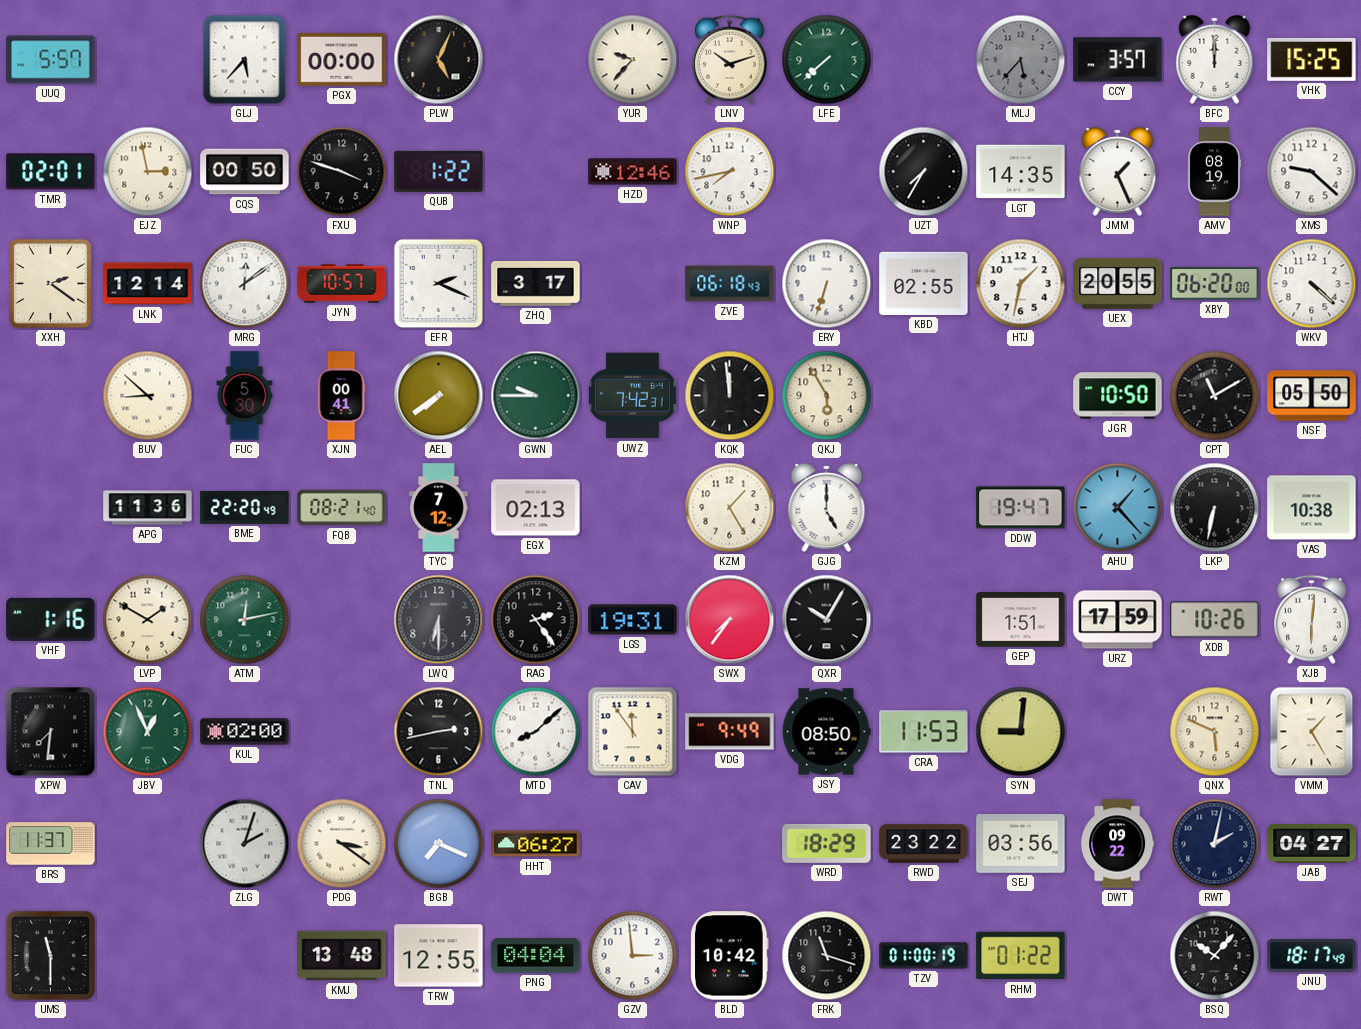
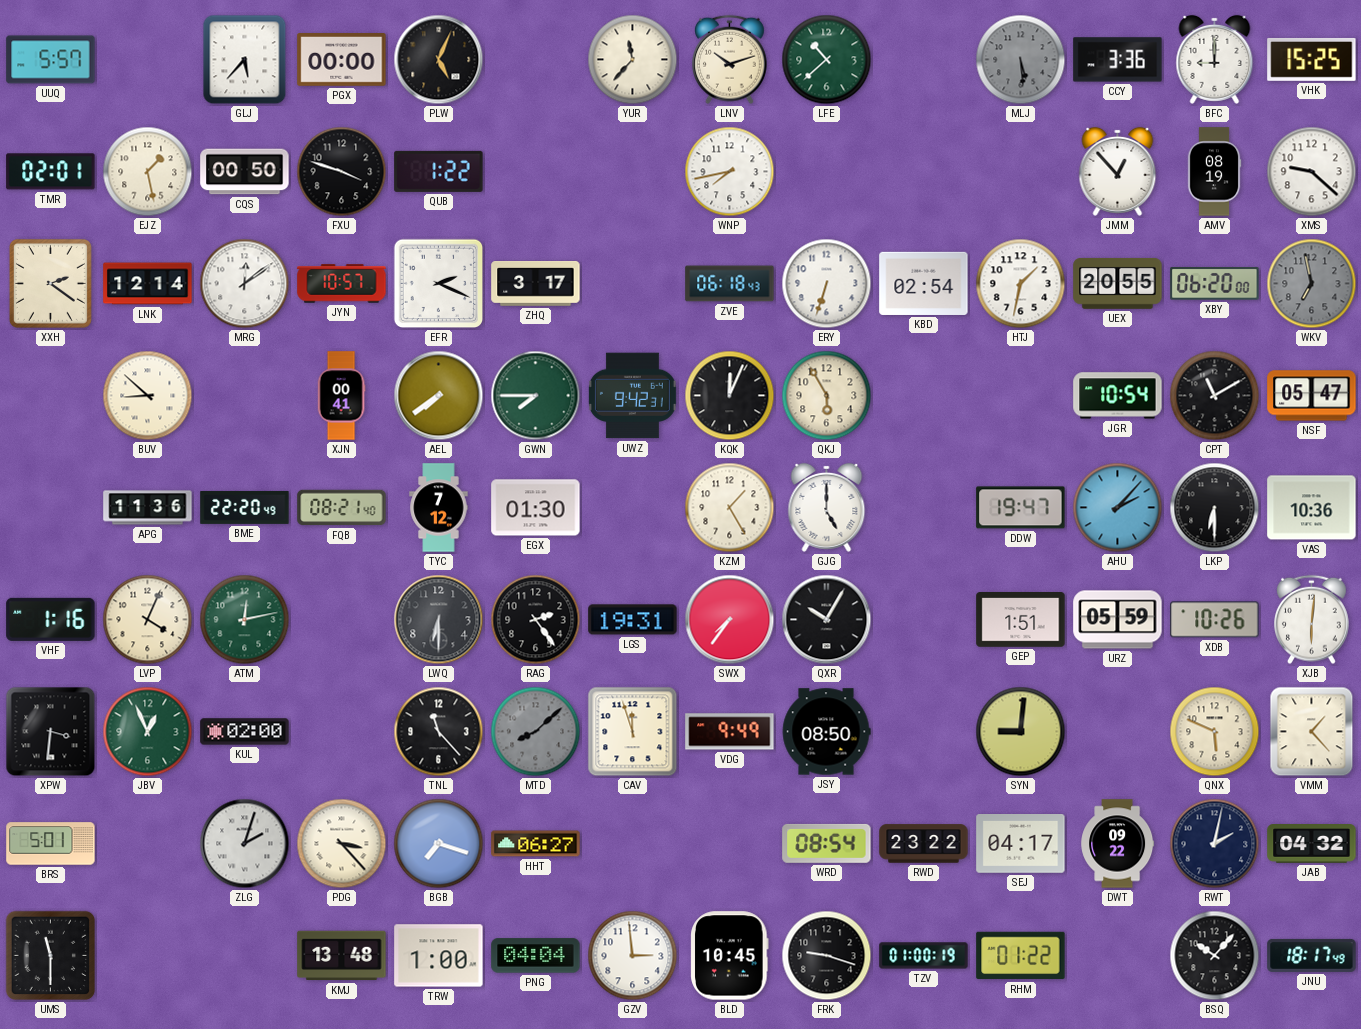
YUR: 9:37 -> 11:37 (633, 60)
LFE: 7:38 -> 10:38 (827, 60)
MLJ: 5:37 -> 5:29 (1021, 60)
CCY: 3:57 -> 3:36 (1118, 60)
BFC: 12:00 -> 9:00 (1215, 59)
EJZ: 2:58 -> 1:28 (148, 172)
HZD: 12:46 -> none (633, 172)
UZT: 7:35 -> none (924, 172)
LGT: 14:35 -> none (1021, 172)
JMM: 1:26 -> 12:53 (1118, 171)
KBD: 02:55 -> 02:54 (924, 283)
WKV: 4:22 -> 6:58 (1312, 284)
WKV dial: white -> grey (1312, 284)
FUC: 5:30 -> none (245, 396)
GWN: 9:45 -> 7:45 (536, 396)
UWZ: 7:42 -> 9:42 (632, 396)
KQK: 11:59 -> 12:04 (730, 396)
JGR: 10:50 -> 10:54 (1118, 396)
NSF: 05:50 -> 05:47 (1312, 396)
EGX: 02:13 -> 01:30 (536, 508)
AHU: 1:23 -> 2:07 (1118, 508)
LKP: 6:32 -> 6:30 (1215, 508)
VAS: 10:38 -> 10:36 (1312, 508)
LVP: 1:50 -> 4:04 (148, 620)
URZ: 17:59 -> 05:59 (1118, 620)
XPW: 7:31 -> 3:31 (51, 732)
TNL: 2:43 -> 11:23 (439, 732)
MTD dial: white -> grey (536, 732)
CAV: 11:54 -> 11:57 (633, 732)
CRA: 11:53 -> none (924, 732)
VMM: 1:25 -> 1:23 (1312, 732)
BRS: 11:37 -> 5:01 (51, 844)
PDG: 3:21 -> 3:23 (342, 844)
BGB: 7:19 -> 7:18 (439, 844)
WRD: 18:29 -> 08:54 (827, 843)
SEJ: 03:56 -> 04:17 (1021, 844)
JAB: 04:27 -> 04:32 (1312, 844)
TRW: 12:55 -> 1:00 (439, 956)
BLD: 10:42 -> 10:45 (730, 956)
FRK: 11:18 -> 9:18 (827, 956)
